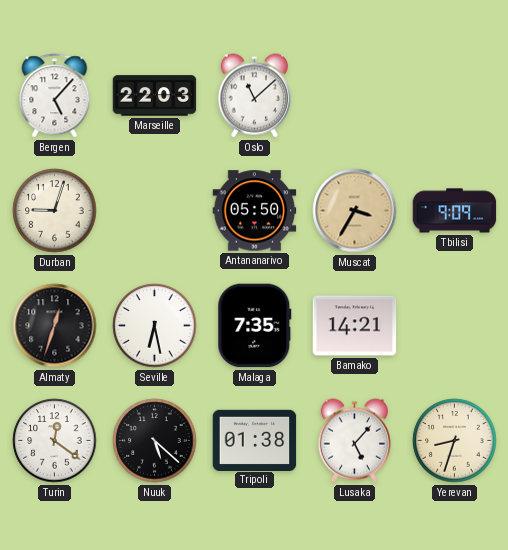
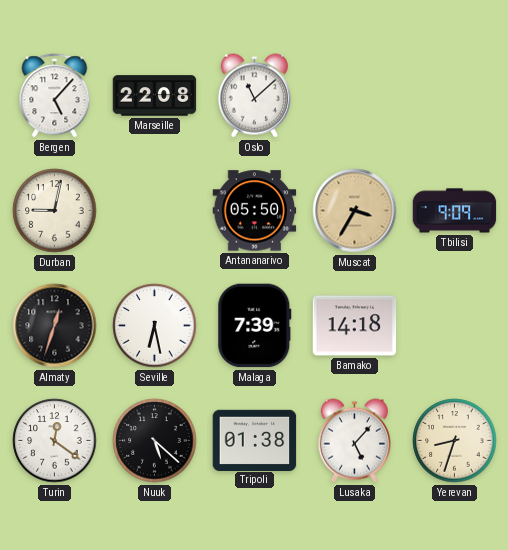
Marseille: 22:03 -> 22:08 (155, 96)
Durban: 9:03 -> 9:02 (55, 211)
Malaga: 7:35 -> 7:39 (255, 326)
Bamako: 14:21 -> 14:18 (355, 326)
